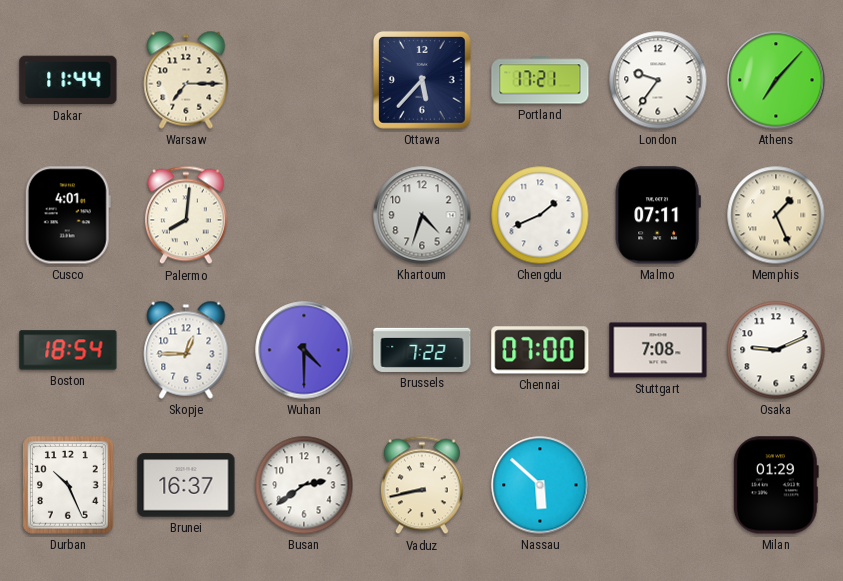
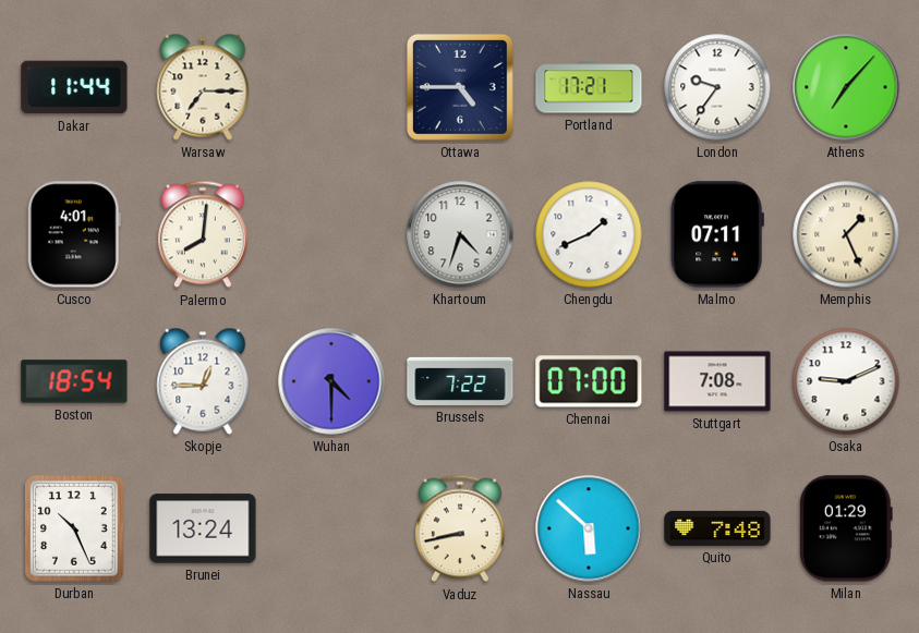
Ottawa: 5:37 -> 4:45 (460, 87)
Brunei: 16:37 -> 13:24 (203, 528)
Busan: 2:39 -> none (304, 485)
Quito: none -> 7:48 (717, 528)
